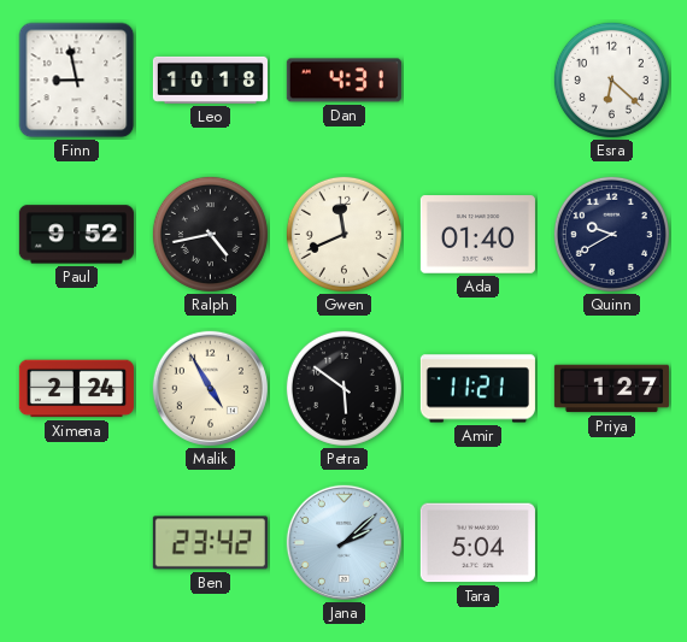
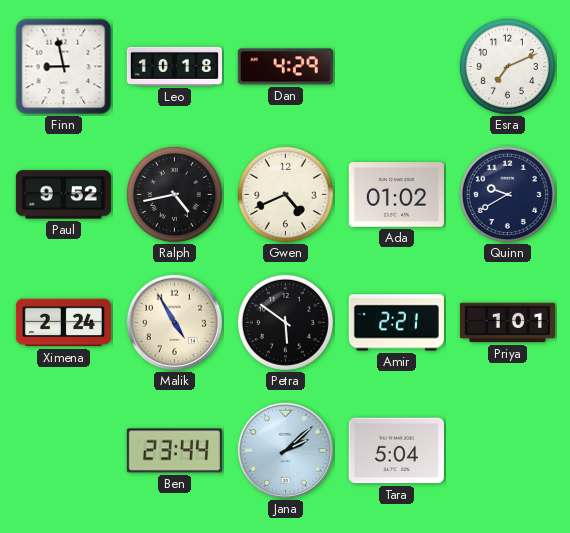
Dan: 4:31 -> 4:29 (285, 67)
Esra: 6:22 -> 7:11 (507, 66)
Gwen: 11:41 -> 4:41 (285, 194)
Ada: 01:40 -> 01:02 (396, 195)
Amir: 11:21 -> 2:21 (396, 323)
Priya: 1:27 -> 1:01 (507, 323)
Ben: 23:42 -> 23:44 (174, 451)
